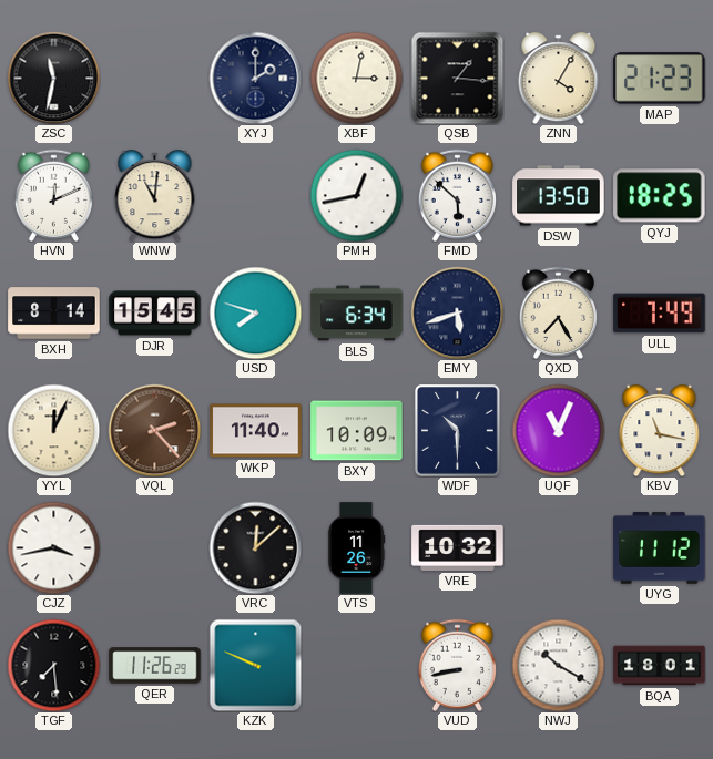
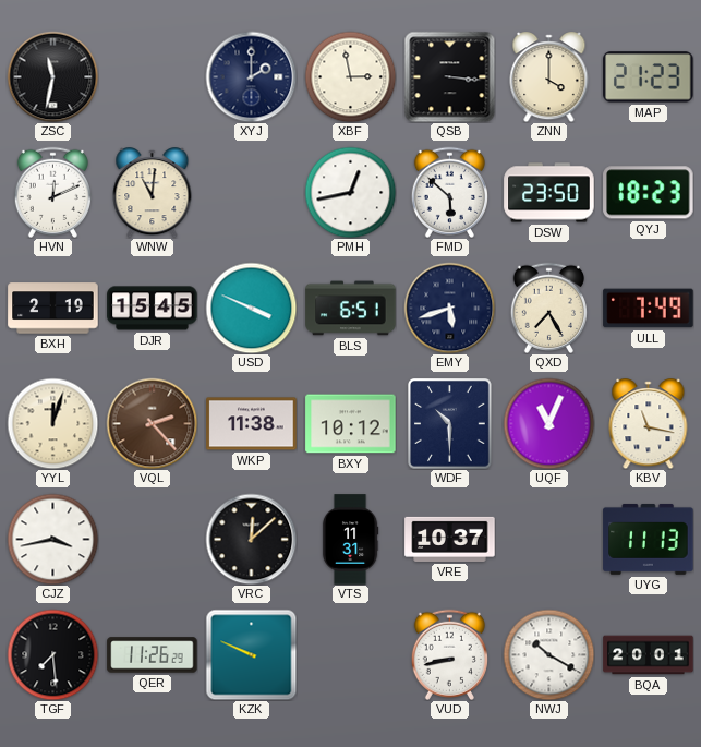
XBF: 3:02 -> 2:58 (350, 76)
QSB: 1:16 -> 3:16 (449, 76)
ZNN: 4:05 -> 4:00 (549, 77)
DSW: 13:50 -> 23:50 (549, 193)
QYJ: 18:25 -> 18:23 (649, 193)
BXH: 8:14 -> 2:19 (53, 309)
USD: 7:48 -> 3:49 (251, 308)
BLS: 6:34 -> 6:51 (351, 309)
YYL: 12:04 -> 12:03 (52, 423)
WKP: 11:40 -> 11:38 (252, 424)
BXY: 10:09 -> 10:12 (351, 424)
VTS: 11:26 -> 11:31 (350, 540)
VRE: 10:32 -> 10:37 (450, 539)
UYG: 11:12 -> 11:13 (649, 539)
BQA: 18:01 -> 20:01 (649, 655)
